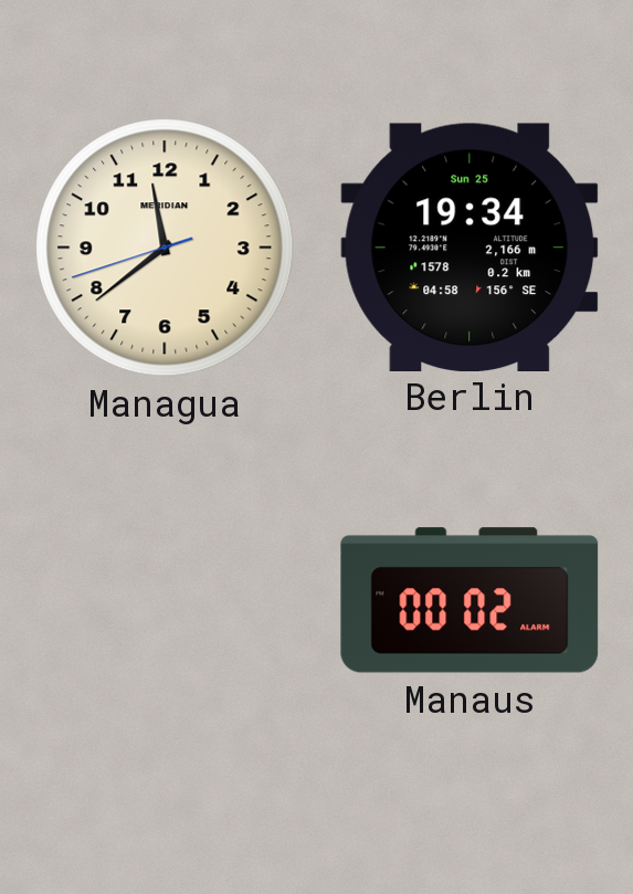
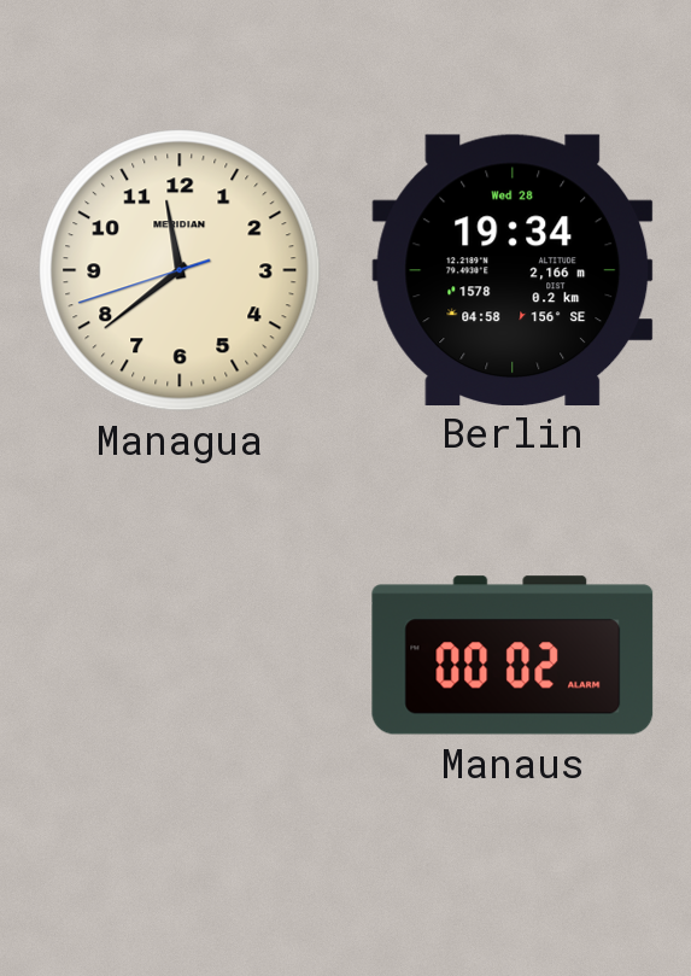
Berlin date: Sun 25 -> Wed 28 (513, 269)
